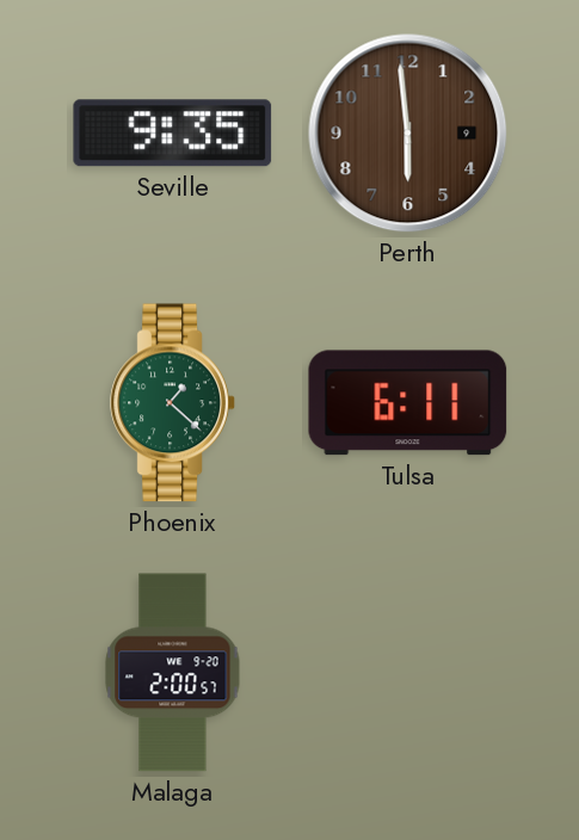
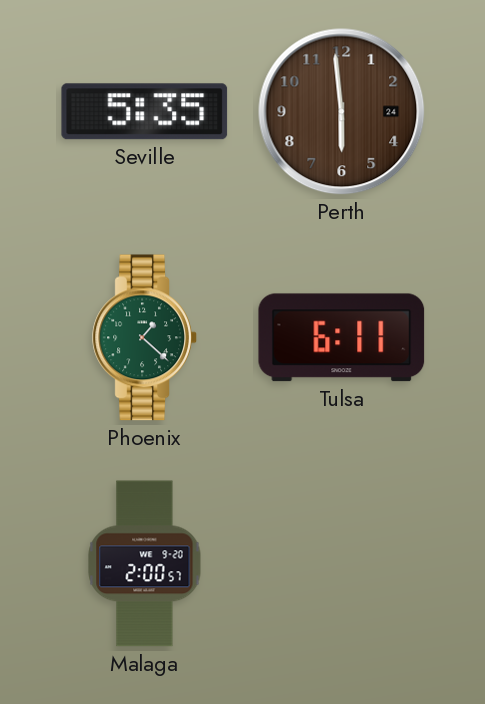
Seville: 9:35 -> 5:35 (145, 112)
Perth date: 9 -> 24 (342, 112)
